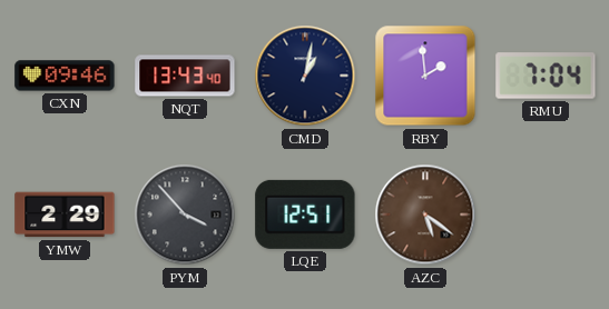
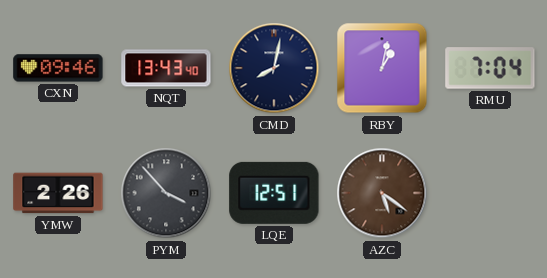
CMD: 1:02 -> 8:02 (274, 68)
RBY: 1:59 -> 1:02 (382, 68)
YMW: 2:29 -> 2:26 (58, 193)
